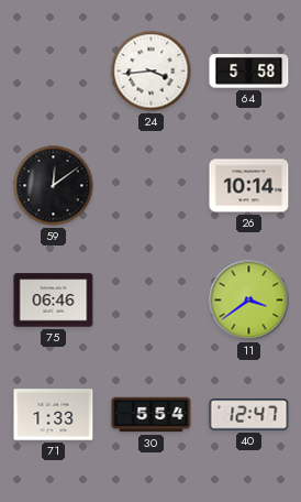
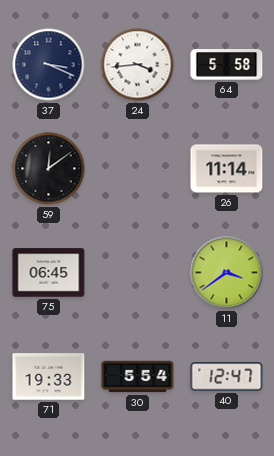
37: none -> 3:19 (49, 65)
26: 10:14 -> 11:14 (227, 169)
75: 06:46 -> 06:45 (49, 273)
71: 1:33 -> 19:33 (49, 377)
